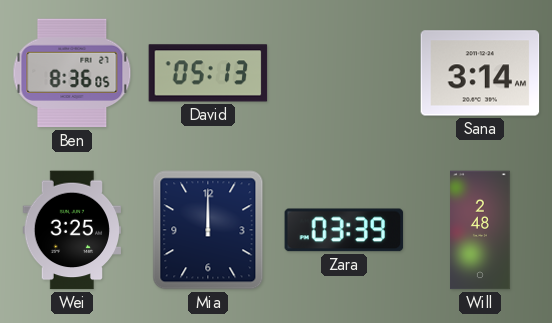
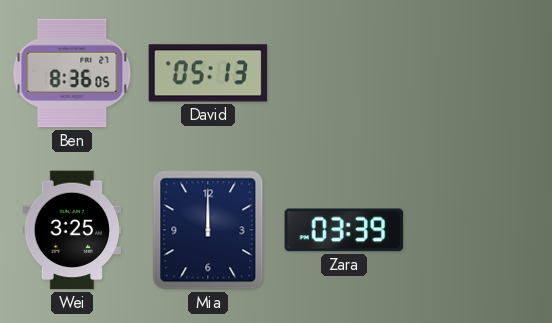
Sana: 3:14 -> none (480, 73)
Will: 2:48 -> none (480, 230)
